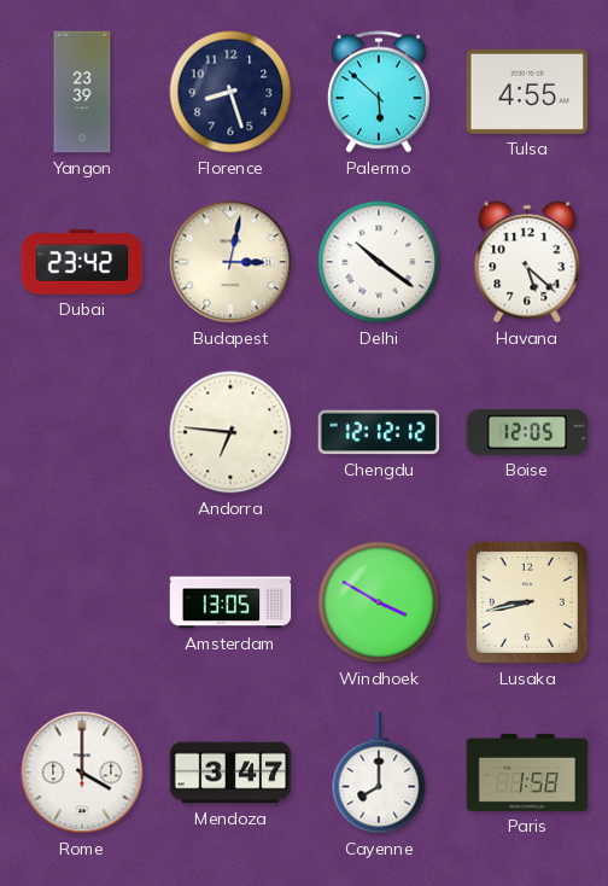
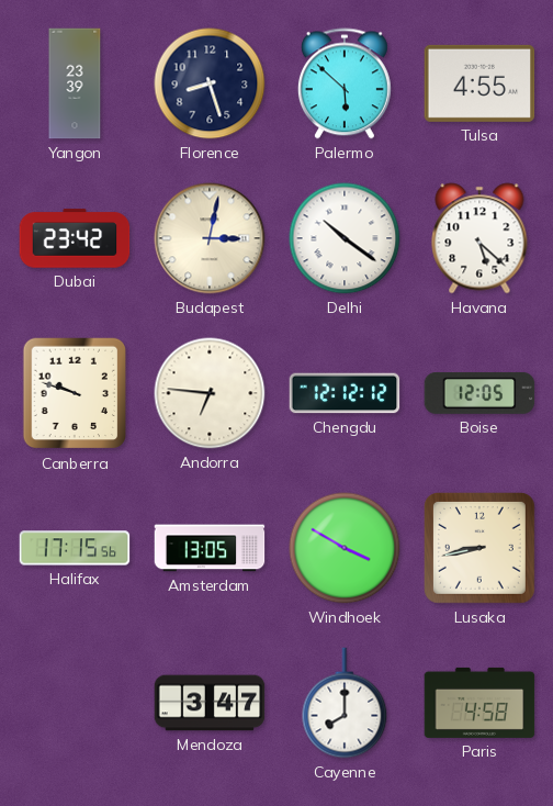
Canberra: none -> 9:48 (75, 393)
Halifax: none -> 17:15 (75, 548)
Rome: 4:00 -> none (82, 773)
Paris: 1:58 -> 4:58 (479, 703)
